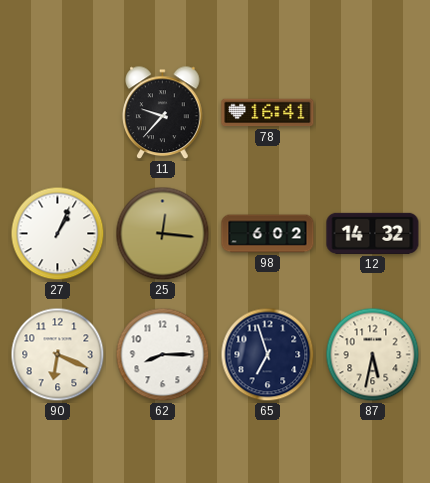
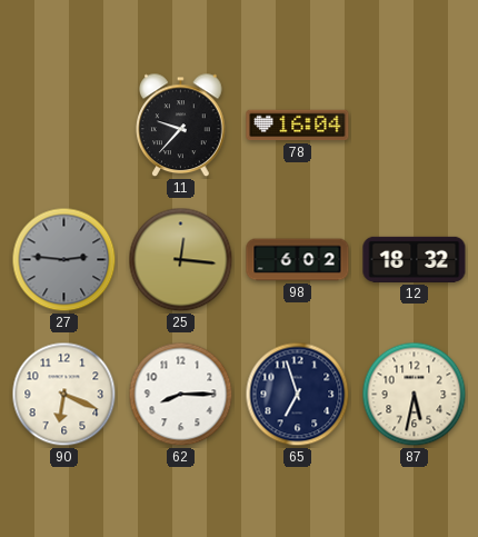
78: 16:41 -> 16:04 (298, 126)
27: 1:04 -> 2:46 (64, 260)
27 dial: white -> grey (64, 260)
12: 14:32 -> 18:32 (415, 259)
